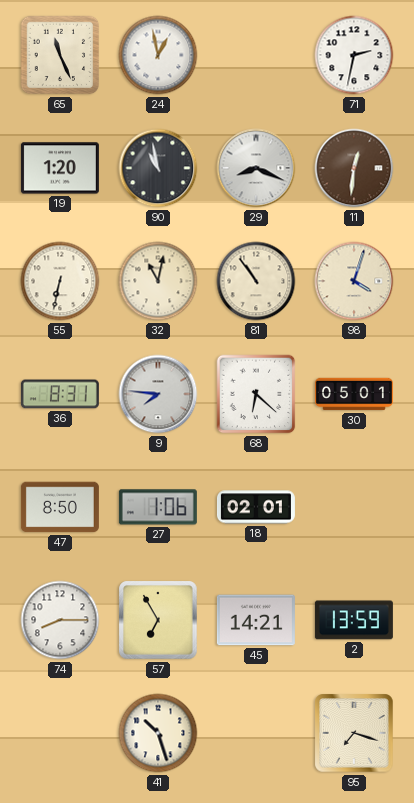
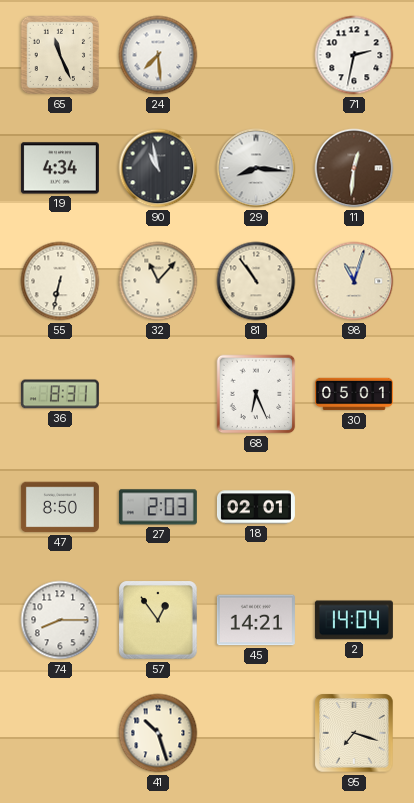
24: 12:58 -> 7:29 (158, 55)
19: 1:20 -> 4:34 (60, 168)
29: 8:19 -> 8:16 (256, 168)
32: 11:02 -> 11:07 (158, 281)
98: 4:03 -> 11:03 (354, 281)
9: 7:46 -> none (158, 394)
68: 6:22 -> 6:26 (256, 394)
27: 1:06 -> 2:03 (158, 507)
57: 6:55 -> 12:54 (158, 620)
2: 13:59 -> 14:04 (354, 620)
